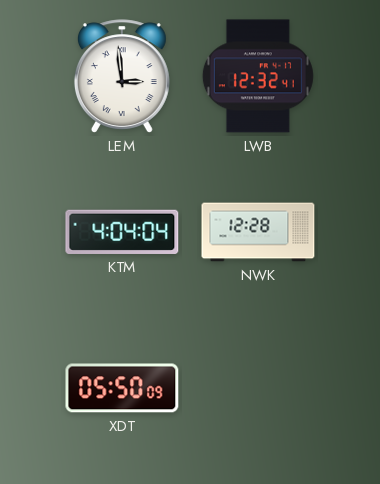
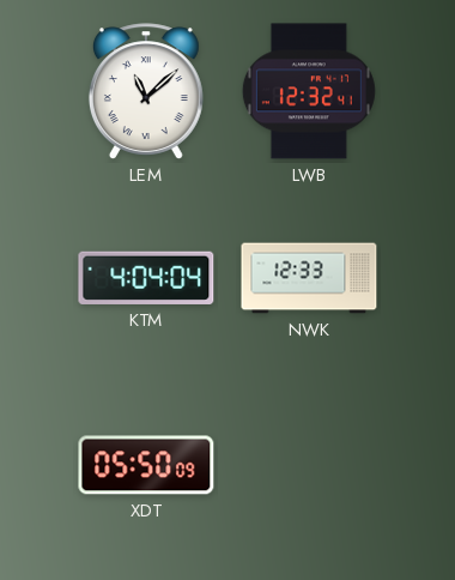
LEM: 2:59 -> 11:08 (146, 91)
NWK: 12:28 -> 12:33 (309, 278)
